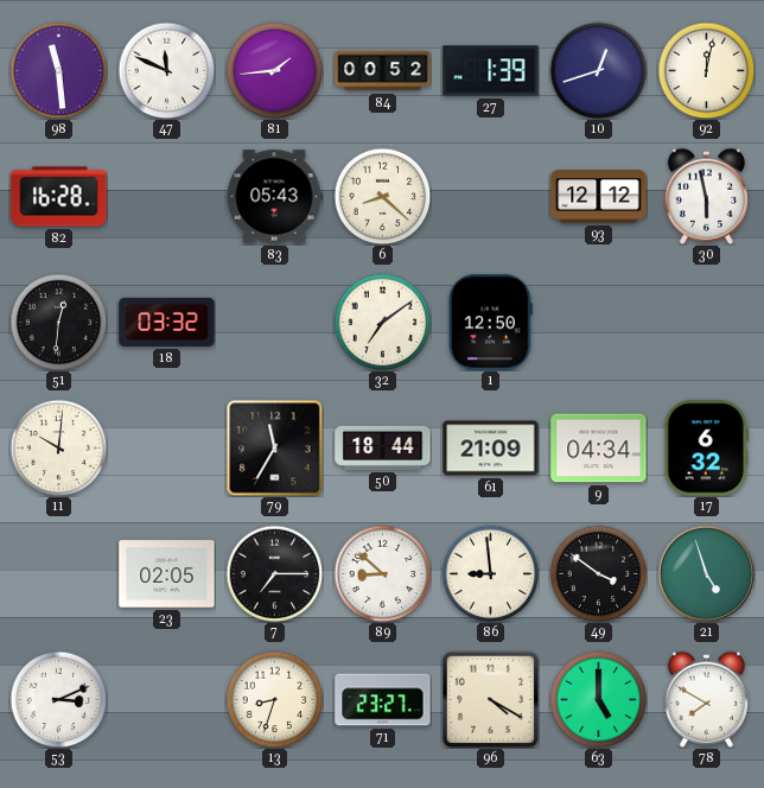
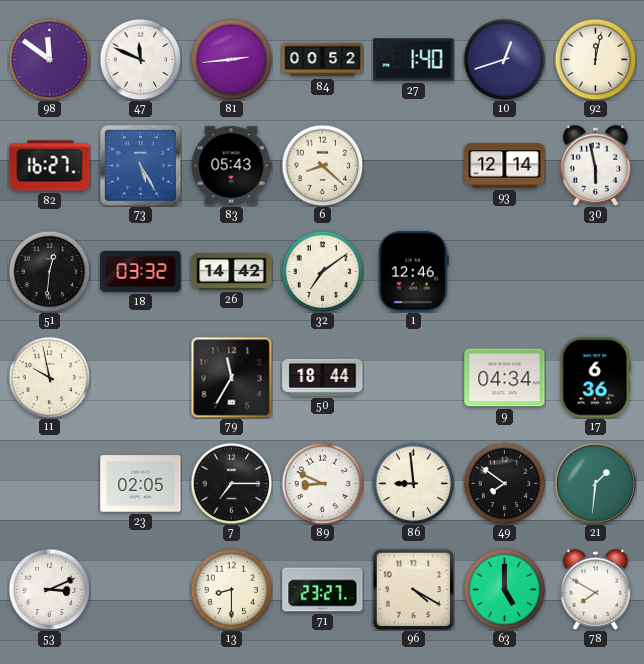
98: 11:29 -> 11:51 (49, 59)
81: 1:44 -> 2:44 (231, 59)
27: 1:39 -> 1:40 (414, 60)
82: 16:28 -> 16:27 (50, 166)
73: none -> 5:25 (140, 165)
93: 12:12 -> 12:14 (505, 166)
26: none -> 14:42 (232, 272)
1: 12:50 -> 12:46 (413, 272)
11: 10:01 -> 9:58 (49, 377)
61: 21:09 -> none (491, 449)
17: 6:32 -> 6:36 (595, 378)
89: 8:52 -> 8:49 (322, 483)
49: 3:51 -> 7:51 (504, 483)
21: 4:57 -> 1:31 (595, 483)
13: 8:33 -> 8:30 (231, 589)
